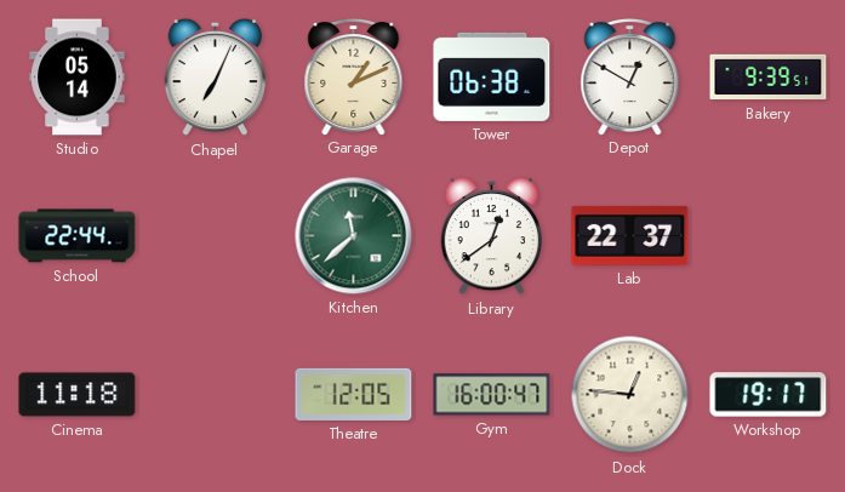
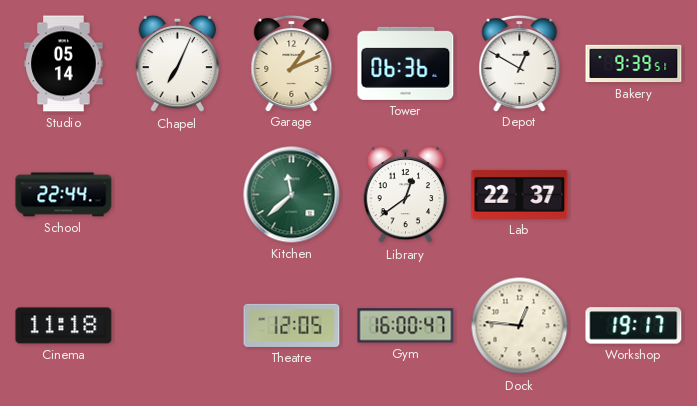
Tower: 06:38 -> 06:36 (406, 63)
